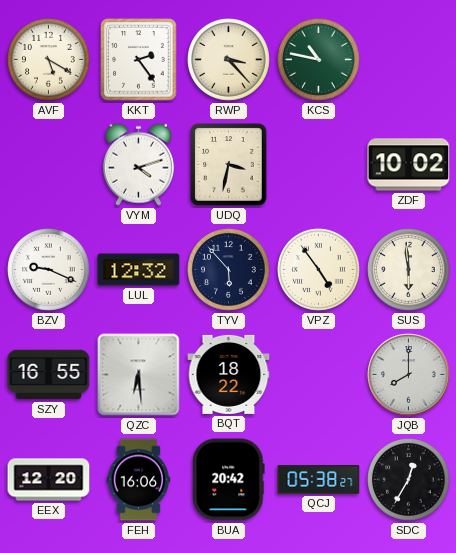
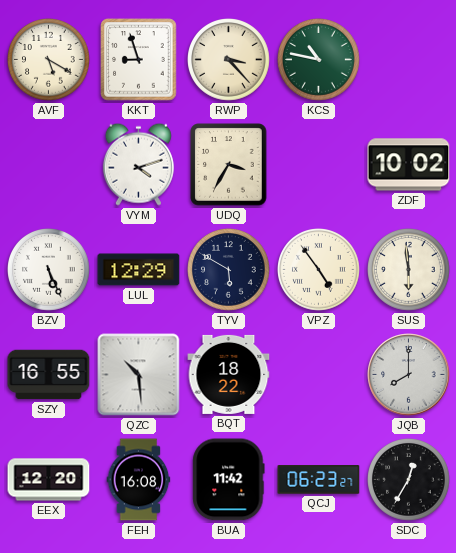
KKT: 2:24 -> 8:57 (139, 60)
UDQ: 3:32 -> 3:35 (229, 165)
BZV: 9:19 -> 5:26 (49, 270)
LUL: 12:32 -> 12:29 (139, 270)
TYV: 5:53 -> 5:50 (229, 270)
QZC: 6:29 -> 10:29 (139, 375)
FEH: 16:06 -> 16:08 (139, 480)
BUA: 20:42 -> 11:42 (229, 480)
QCJ: 05:38 -> 06:23 (319, 480)
